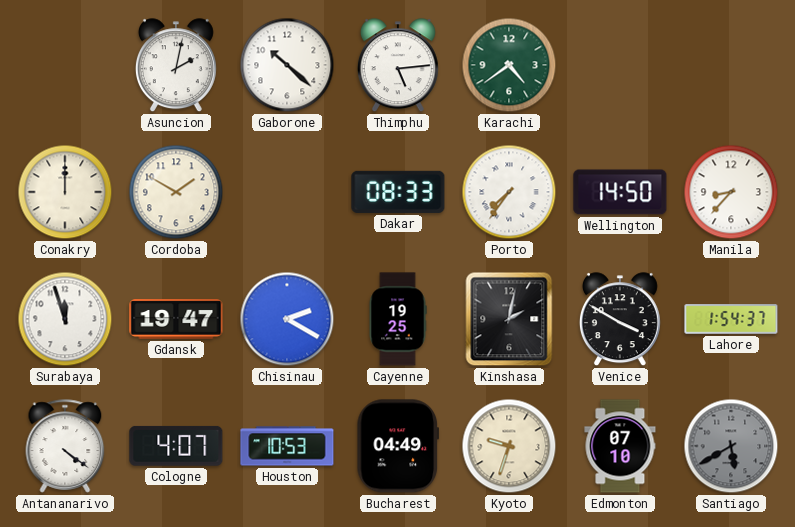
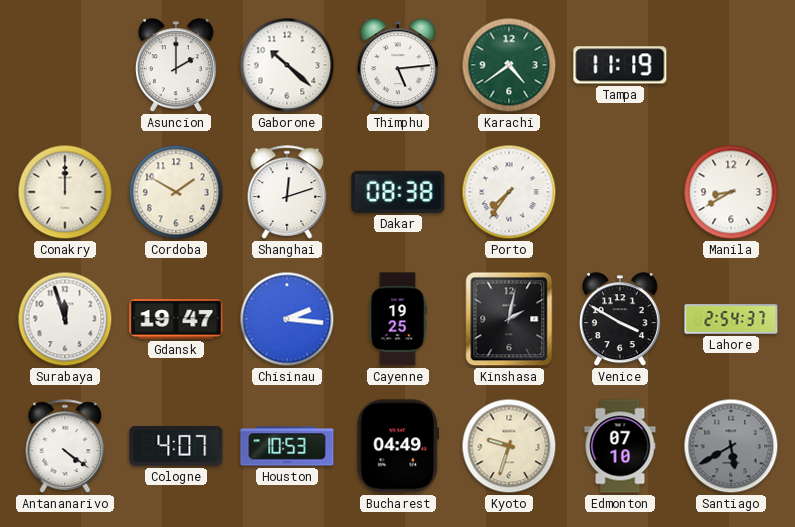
Asuncion: 2:02 -> 2:00 (176, 66)
Tampa: none -> 11:19 (620, 65)
Shanghai: none -> 12:12 (287, 192)
Dakar: 08:33 -> 08:38 (398, 192)
Wellington: 14:50 -> none (620, 192)
Manila: 8:37 -> 8:40 (731, 192)
Chisinau: 2:20 -> 2:16 (287, 319)
Lahore: 1:54 -> 2:54 (731, 319)
